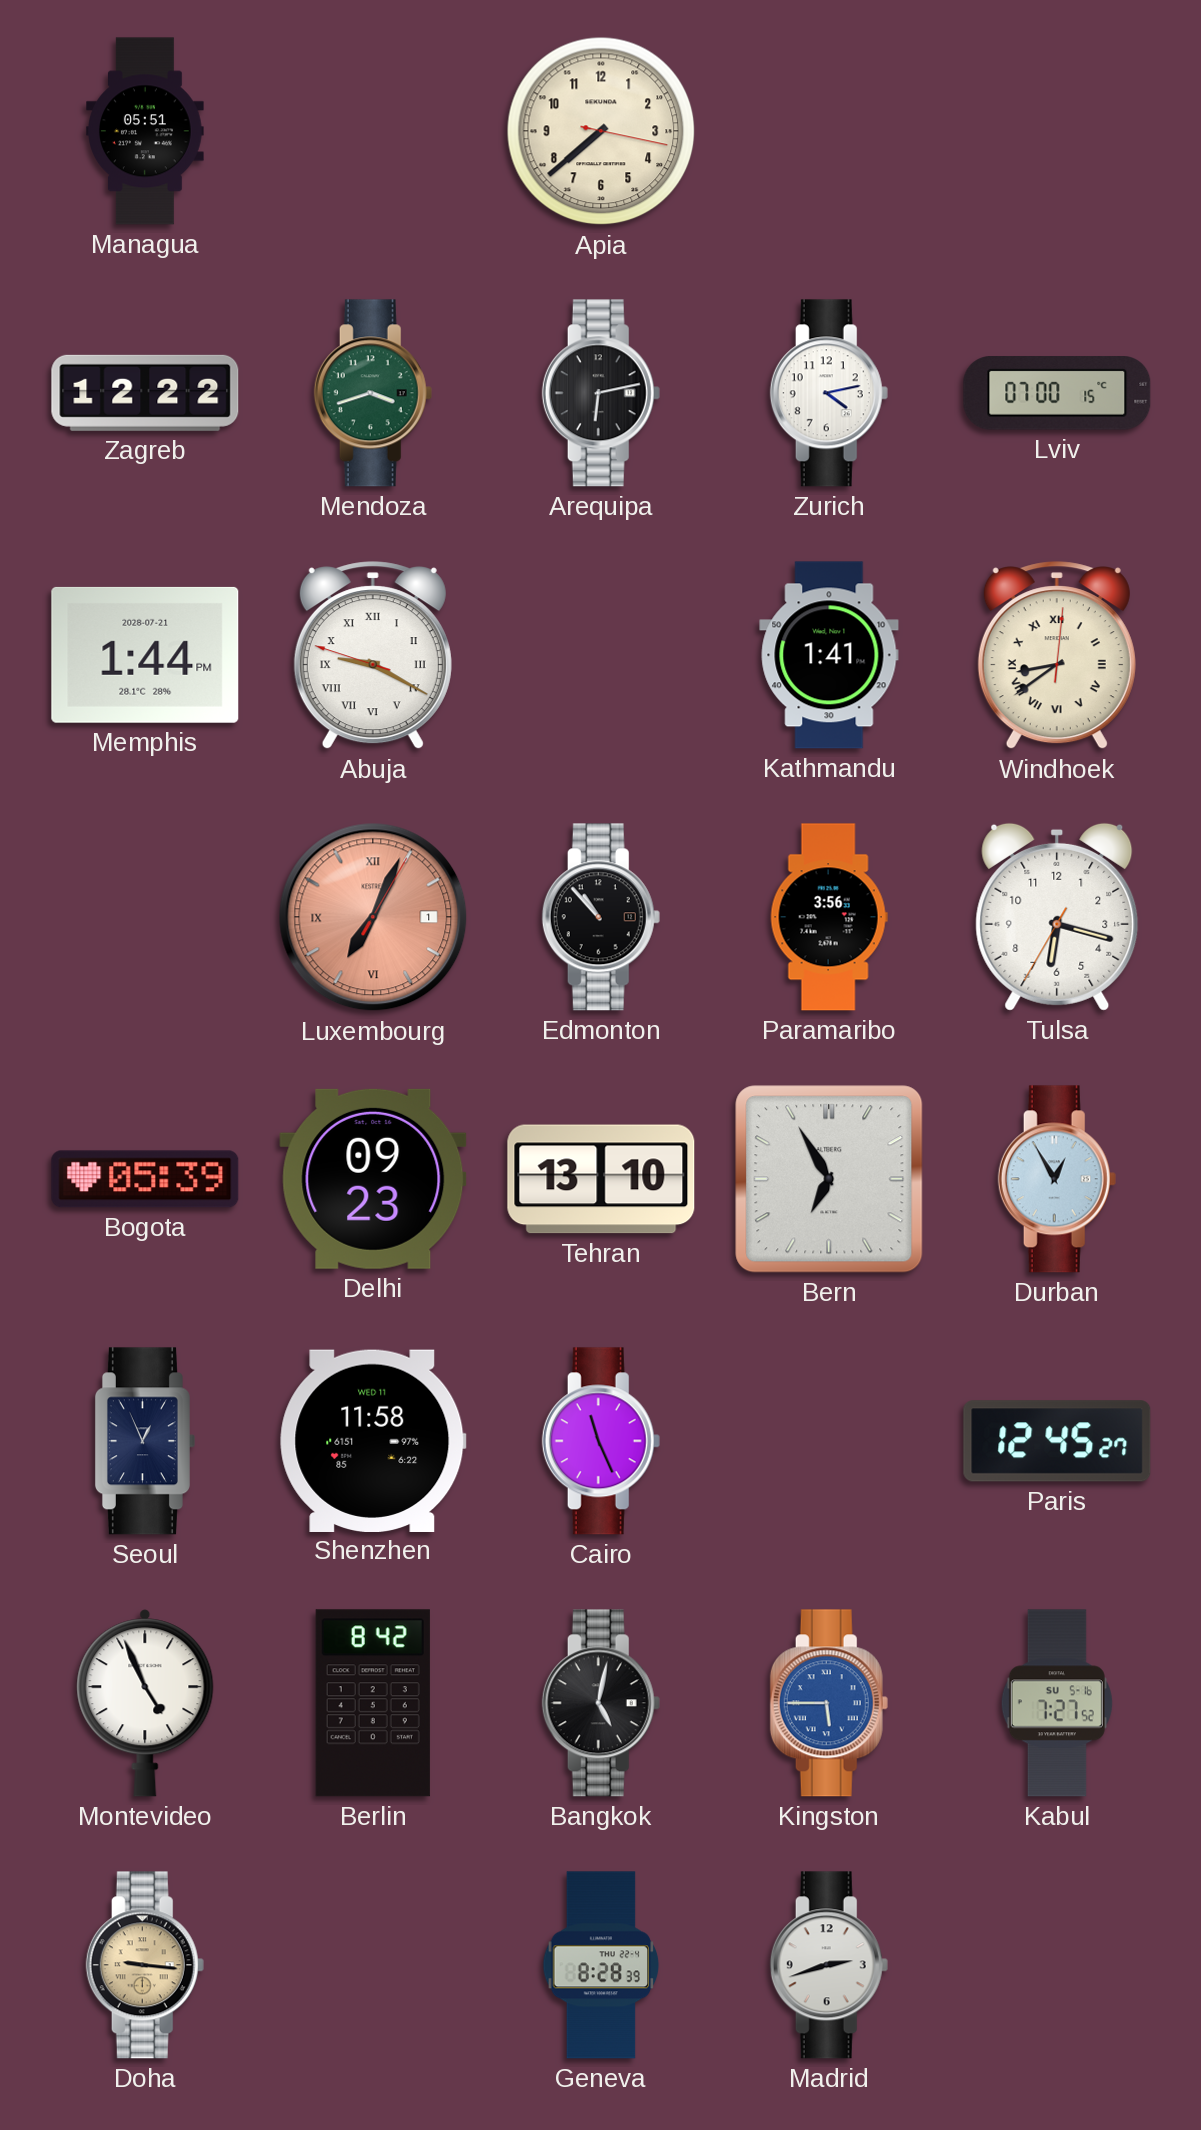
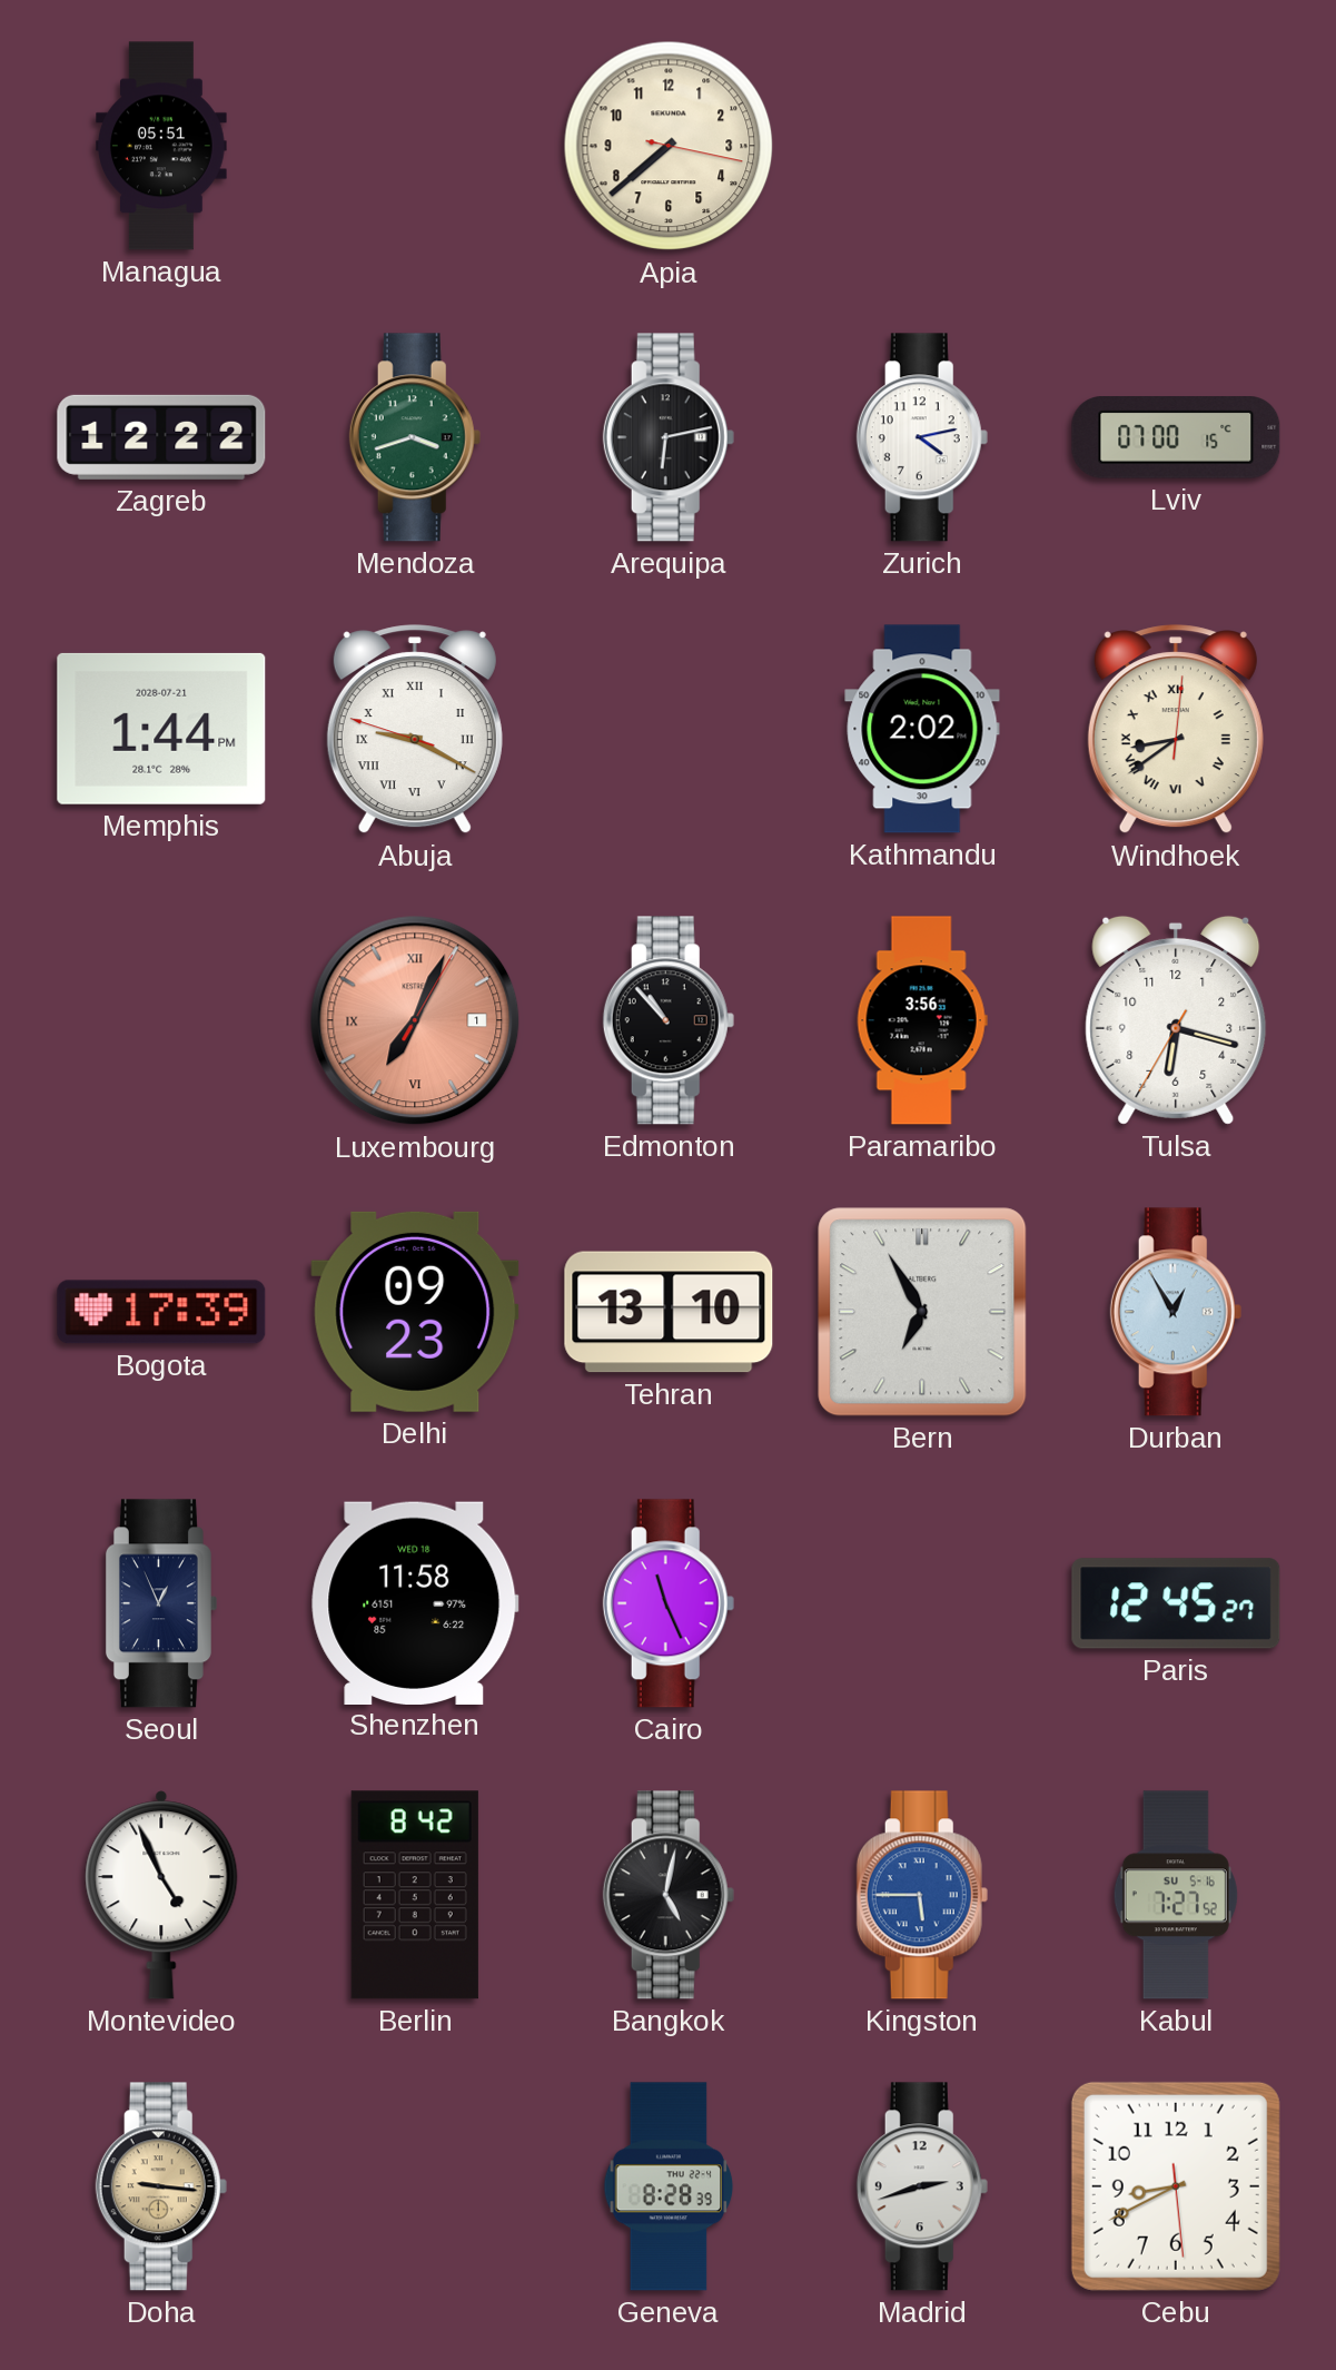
Kathmandu: 1:41 -> 2:02 (922, 729)
Bogota: 05:39 -> 17:39 (161, 1312)
Shenzhen date: WED 11 -> WED 18 (415, 1602)
Cebu: none -> 8:40 (1176, 2186)
